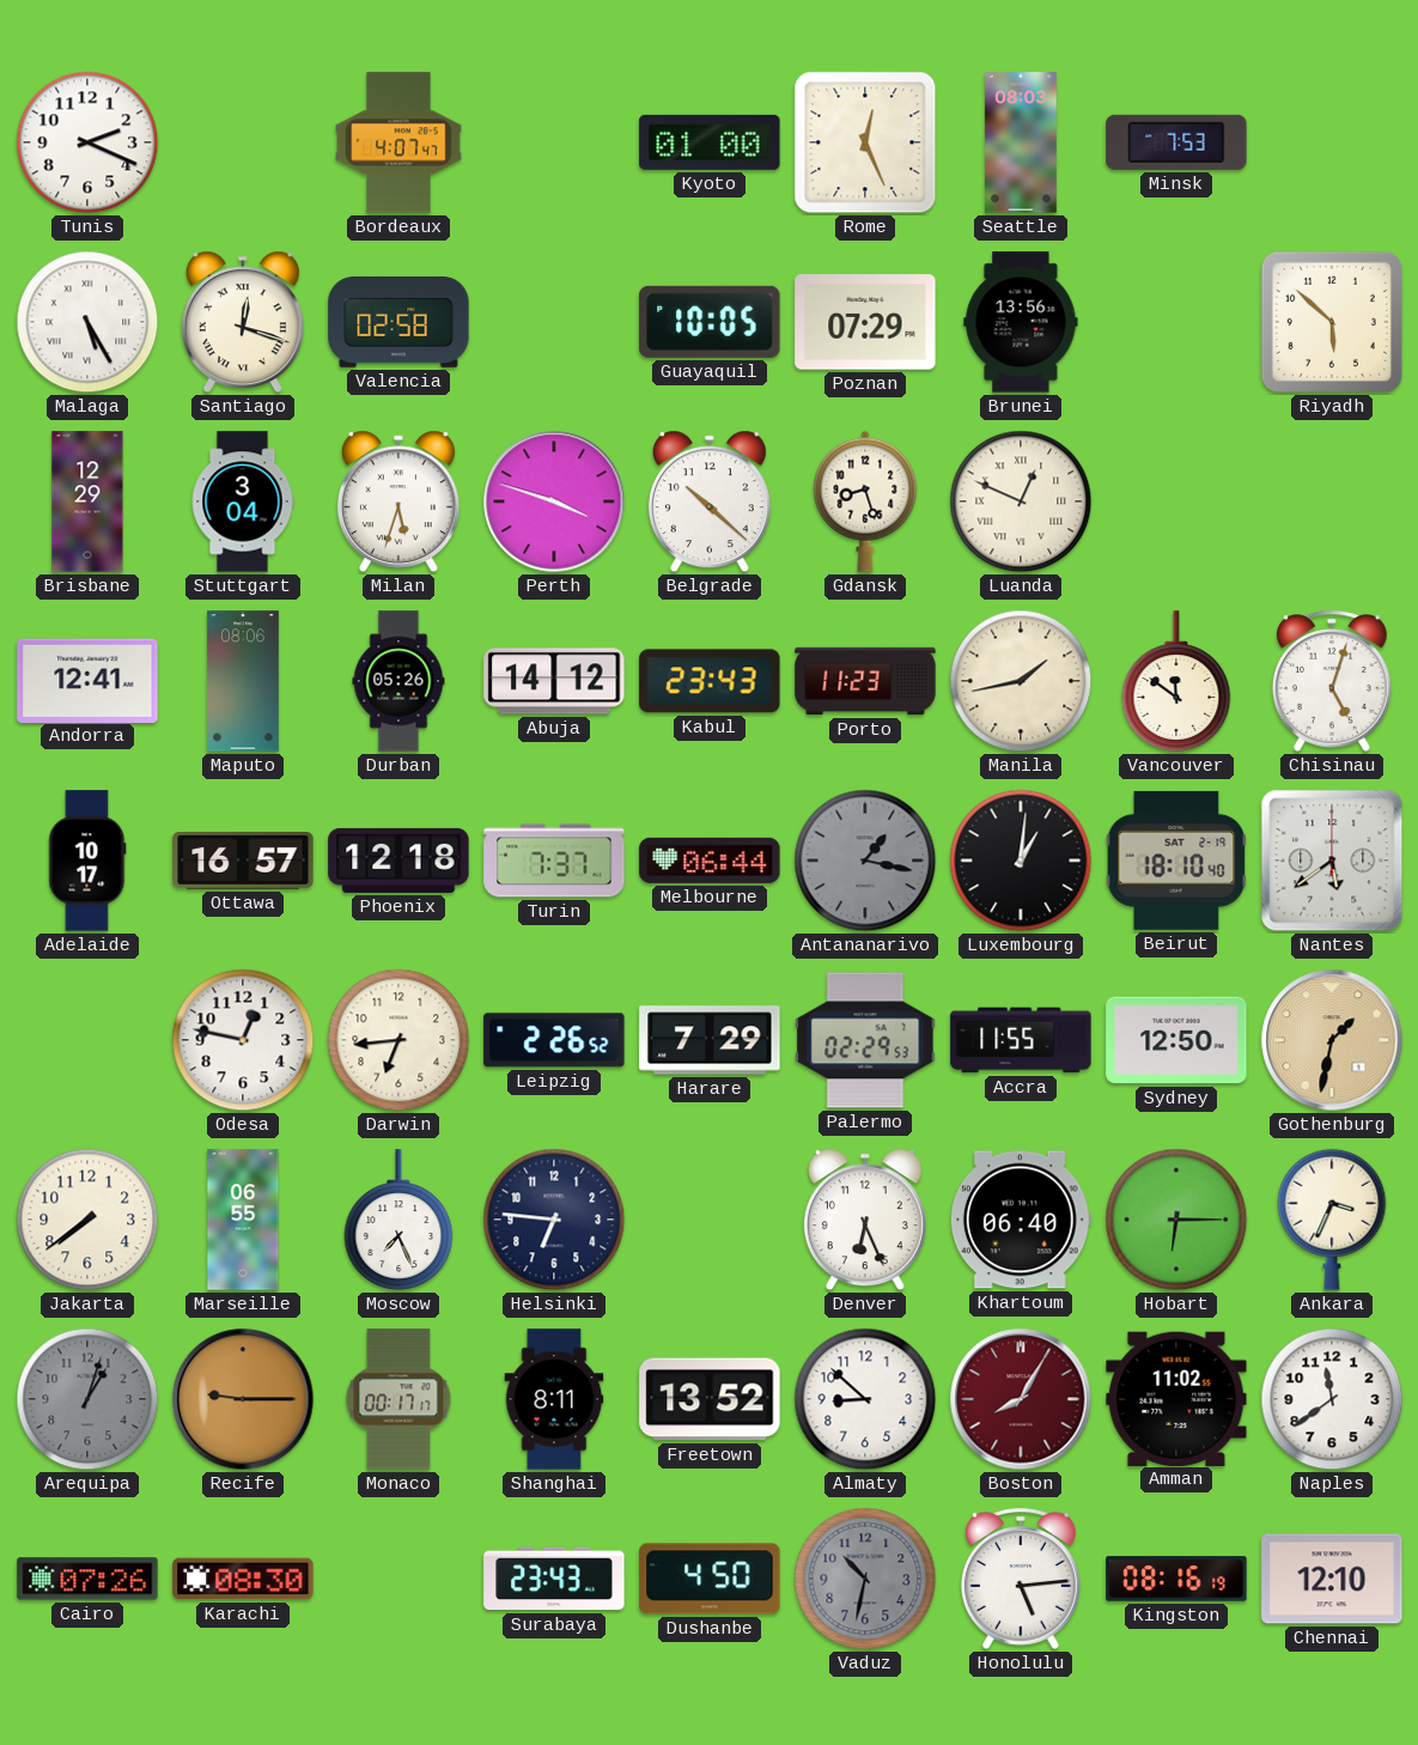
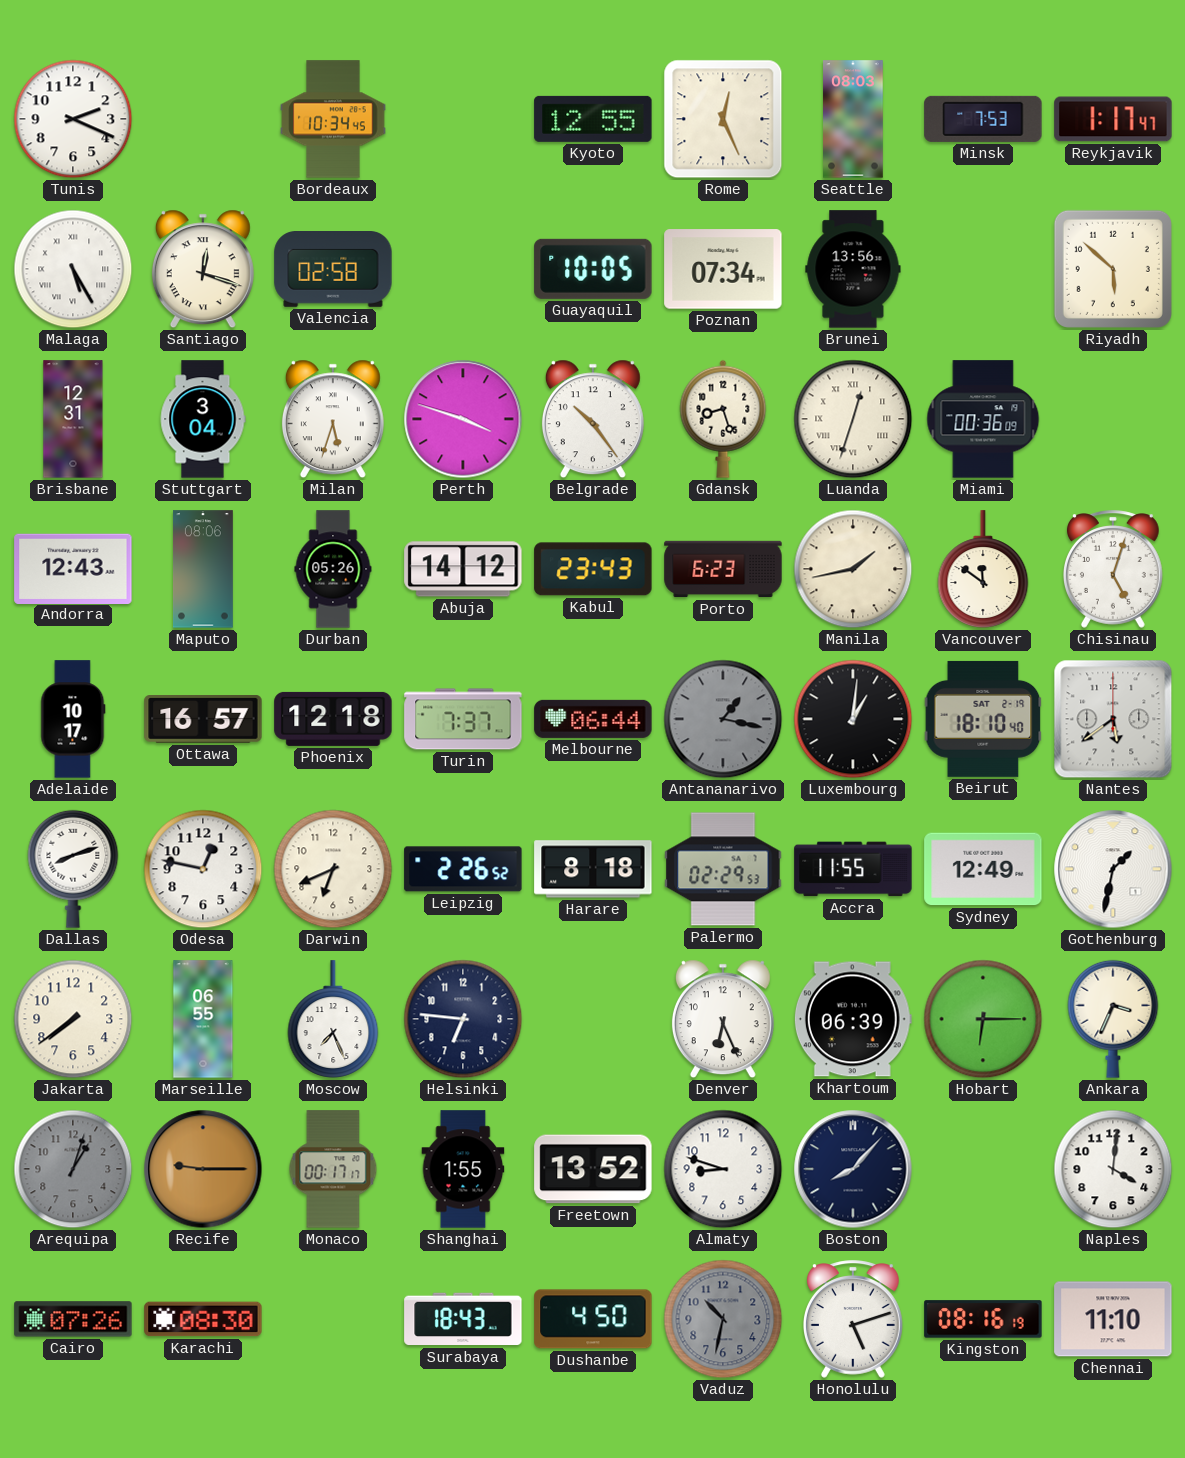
Bordeaux: 4:07 -> 10:34 (333, 119)
Kyoto: 01:00 -> 12:55 (593, 119)
Reykjavik: none -> 1:17 (1113, 119)
Poznan: 07:29 -> 07:34 (723, 269)
Brisbane: 12:29 -> 12:31 (73, 419)
Belgrade: 10:22 -> 10:24 (593, 419)
Luanda: 12:49 -> 12:33 (853, 419)
Miami: none -> 00:36 (983, 419)
Andorra: 12:41 -> 12:43 (73, 568)
Porto: 11:23 -> 6:23 (723, 569)
Dallas: none -> 8:12 (73, 869)
Darwin: 6:44 -> 6:41 (333, 869)
Harare: 7:29 -> 8:18 (593, 869)
Sydney: 12:50 -> 12:49 (983, 869)
Gothenburg dial: champagne -> white (1113, 869)
Khartoum: 06:40 -> 06:39 (853, 1019)
Shanghai: 8:11 -> 1:55 (463, 1169)
Almaty: 8:52 -> 8:48 (723, 1169)
Boston: 8:05 -> 8:07 (853, 1169)
Boston dial: burgundy -> navy (853, 1169)
Amman: 11:02 -> none (1176, 1398)
Naples: 11:39 -> 4:01 (1113, 1169)
Surabaya: 23:43 -> 18:43 (463, 1319)
Honolulu: 5:14 -> 5:12 (854, 1319)
Chennai: 12:10 -> 11:10 (1113, 1319)
